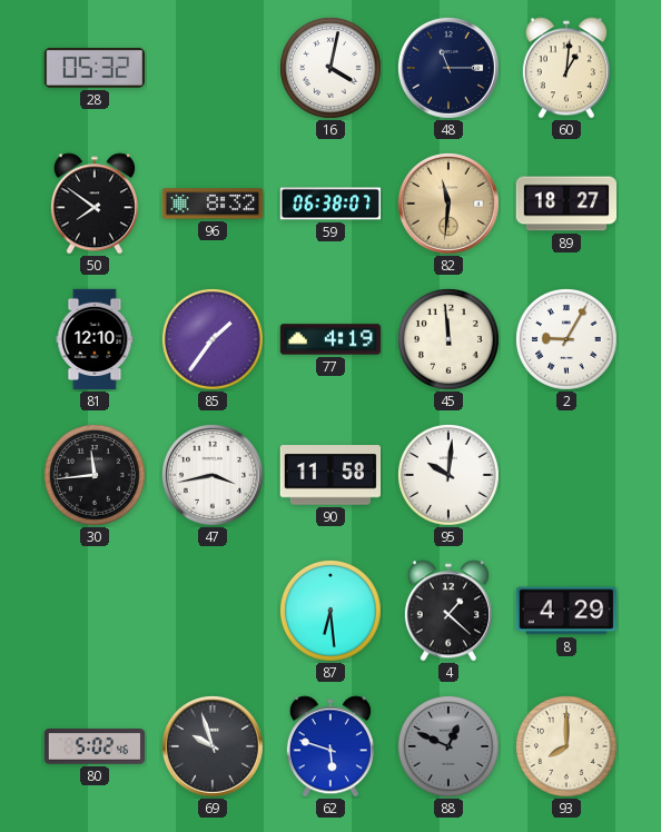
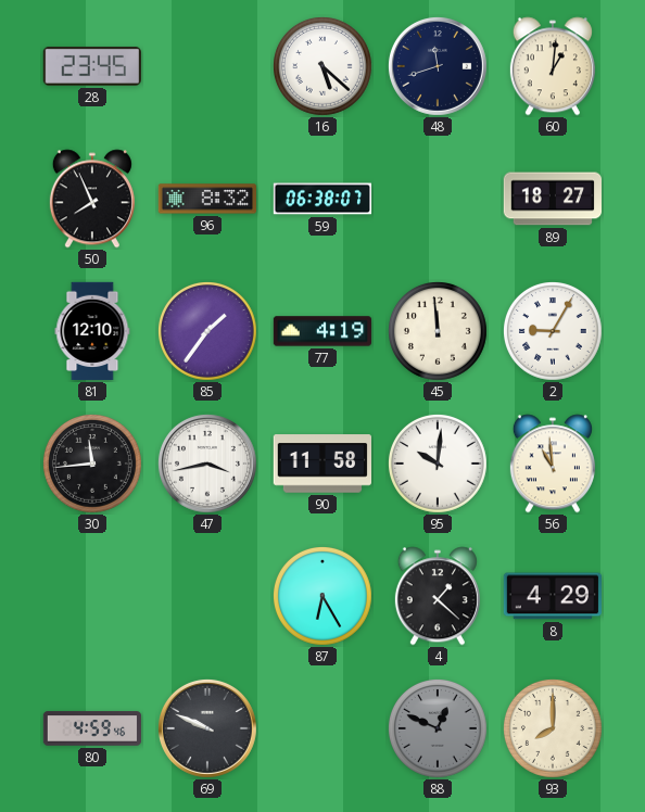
28: 05:32 -> 23:45 (92, 66)
16: 4:02 -> 5:22 (324, 67)
48: 11:15 -> 11:42 (438, 66)
50: 7:51 -> 7:56 (92, 199)
82: 11:31 -> none (448, 204)
56: none -> 10:59 (553, 464)
87: 6:29 -> 6:25 (324, 597)
80: 5:02 -> 4:59 (92, 728)
69: 9:57 -> 9:49 (207, 728)
62: 5:48 -> none (331, 746)
